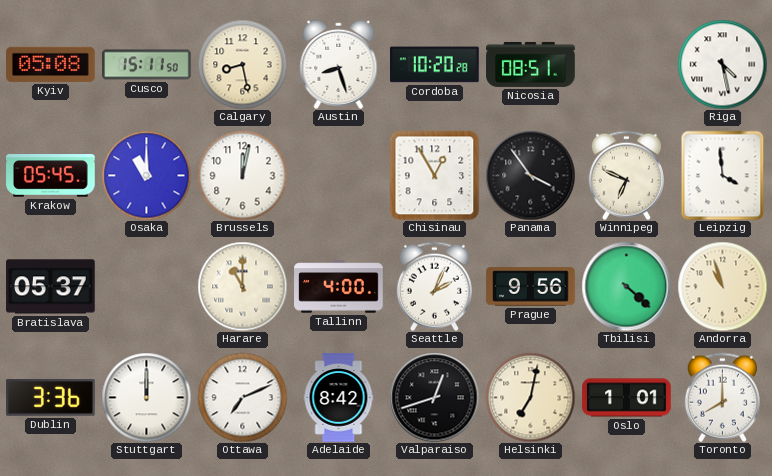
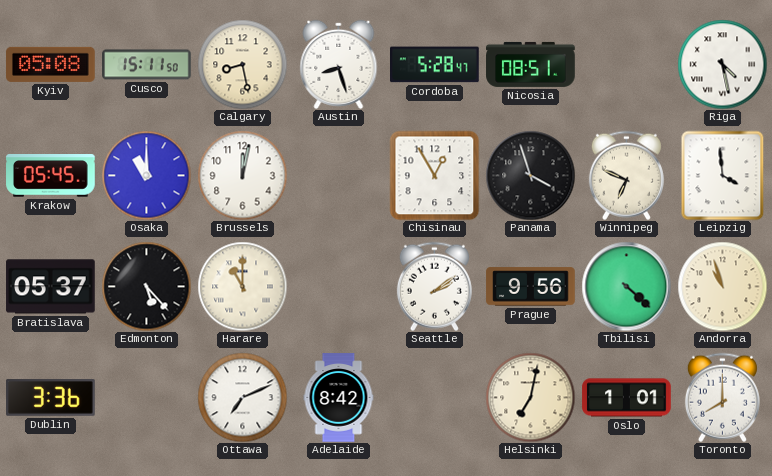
Cordoba: 10:20 -> 5:28 (435, 65)
Panama: 3:54 -> 3:57 (530, 175)
Edmonton: none -> 5:23 (146, 286)
Tallinn: 4:00 -> none (339, 287)
Seattle: 2:04 -> 2:09 (434, 286)
Stuttgart: 12:00 -> none (146, 397)
Valparaiso: 12:42 -> none (434, 397)
